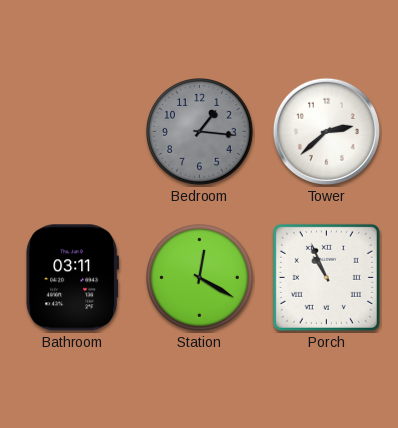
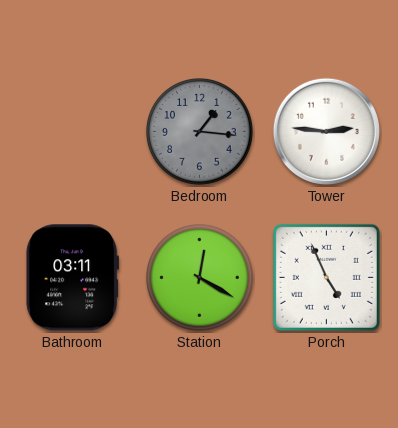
Tower: 2:38 -> 2:46 (326, 131)
Porch: 10:56 -> 4:56 (326, 277)
